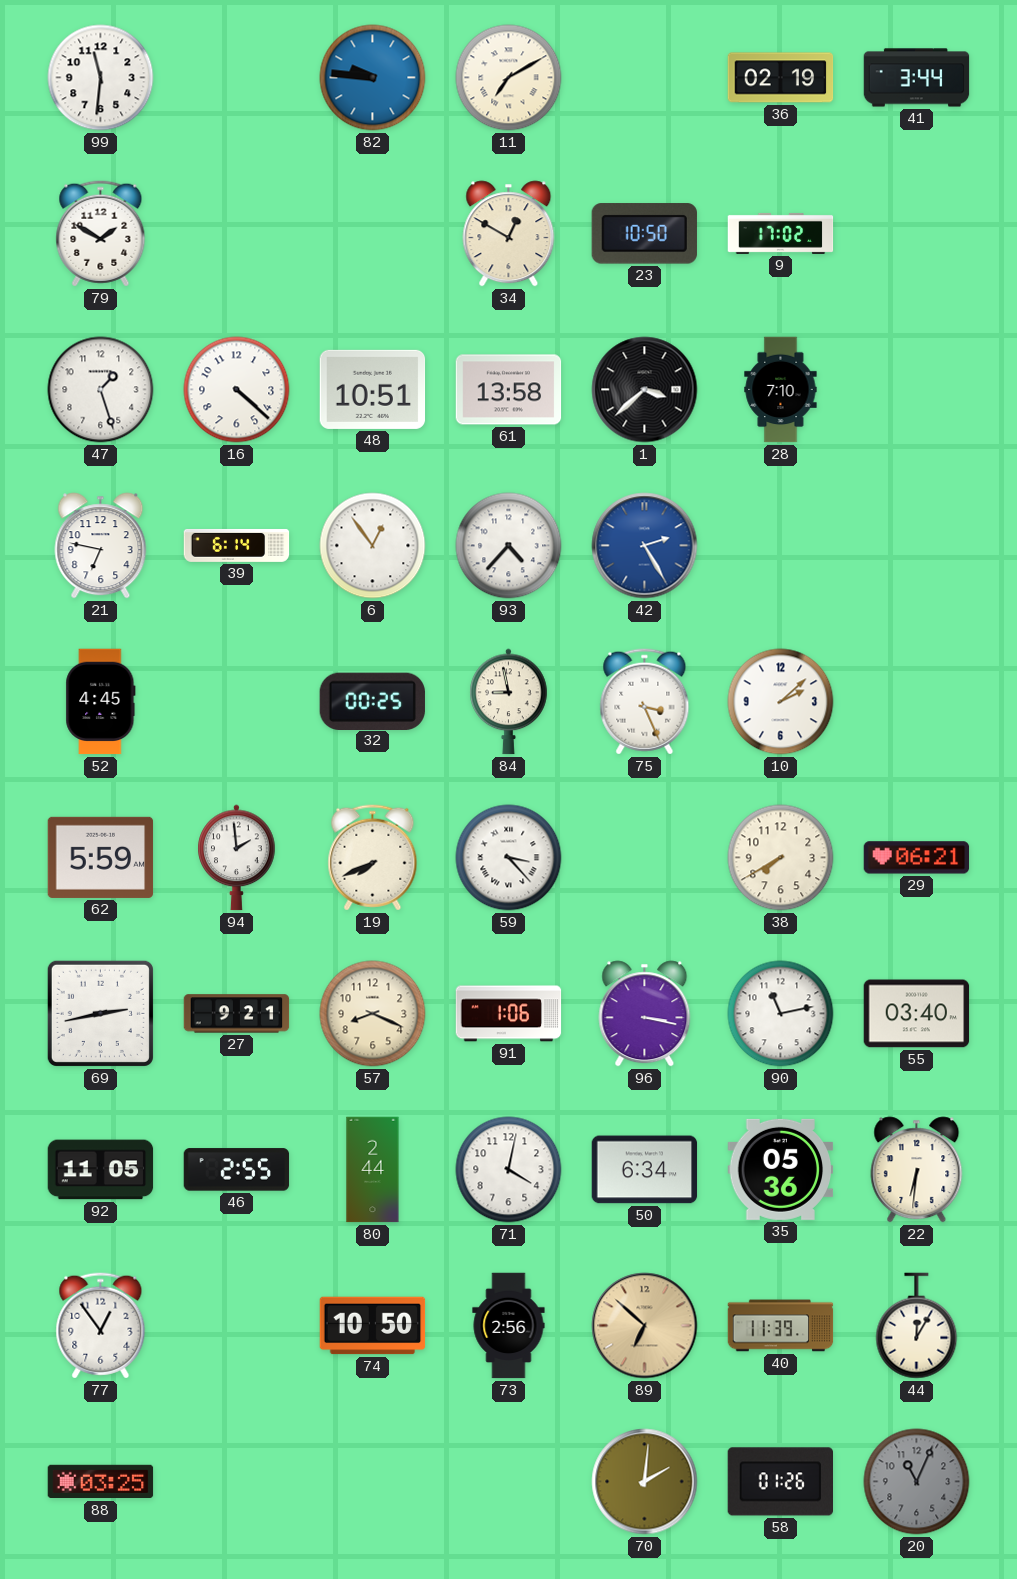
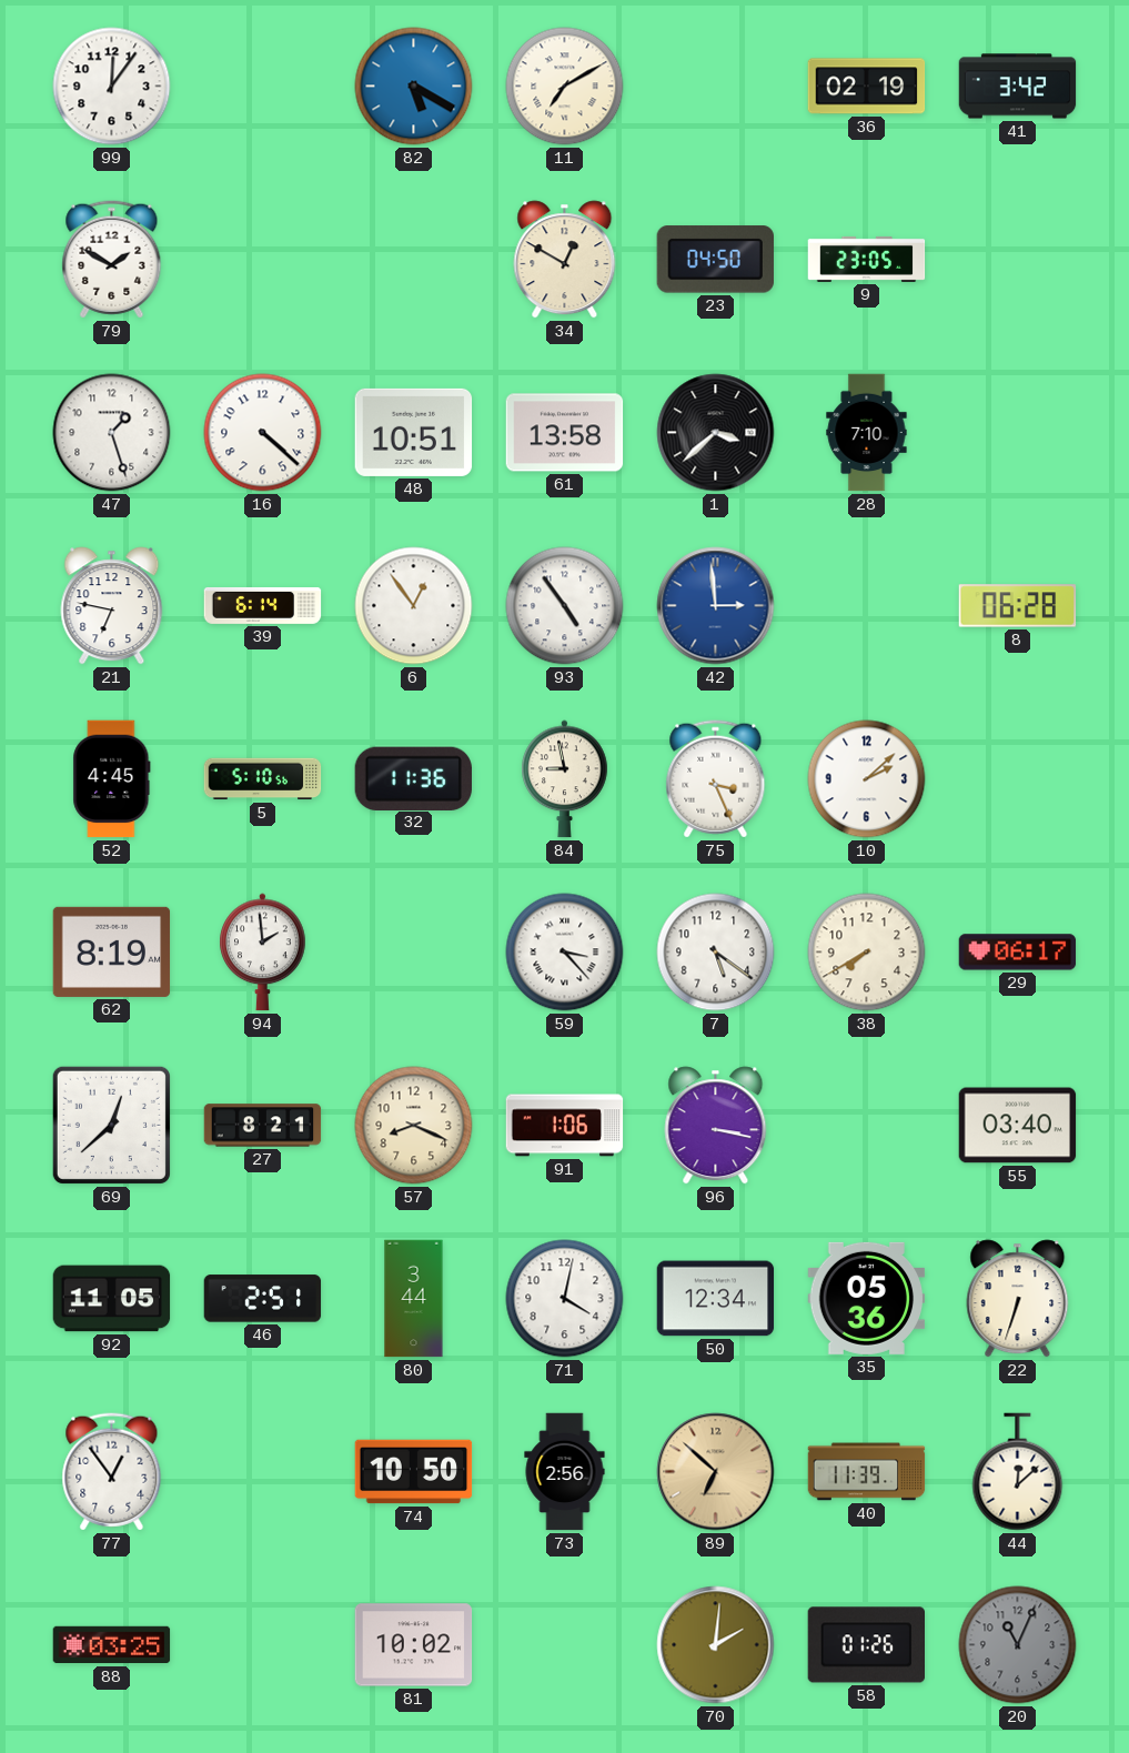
99: 11:31 -> 12:06 (112, 87)
82: 9:46 -> 5:20 (414, 87)
41: 3:44 -> 3:42 (1018, 87)
23: 10:50 -> 04:50 (715, 260)
9: 17:02 -> 23:05 (867, 259)
93: 4:37 -> 4:54 (565, 606)
42: 2:25 -> 2:59 (716, 606)
8: none -> 06:28 (1018, 606)
5: none -> 5:10 (263, 779)
32: 00:25 -> 11:36 (413, 778)
62: 5:59 -> 8:19 (112, 951)
19: 7:41 -> none (373, 858)
7: none -> 5:21 (716, 953)
29: 06:21 -> 06:17 (1018, 953)
69: 2:43 -> 12:38 (111, 1125)
27: 9:21 -> 8:21 (263, 1126)
90: 11:13 -> none (781, 1014)
46: 2:55 -> 2:51 (263, 1299)
80: 2:44 -> 3:44 (414, 1299)
50: 6:34 -> 12:34 (716, 1299)
22: 6:31 -> 6:33 (1018, 1299)
44: 12:05 -> 12:08 (1018, 1472)
81: none -> 10:02 (414, 1645)
